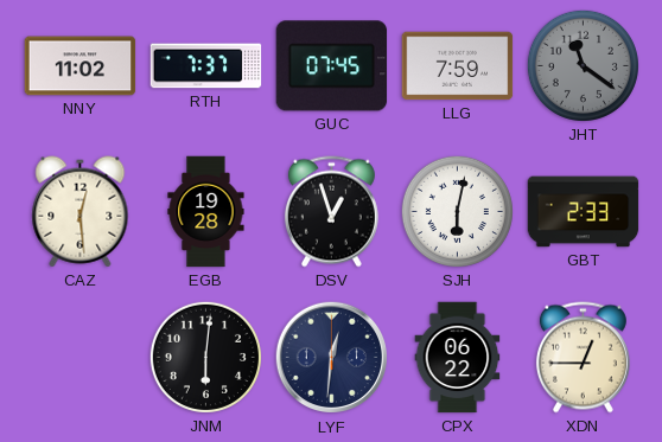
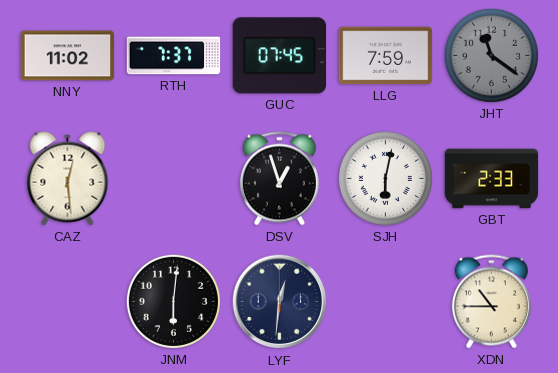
EGB: 19:28 -> none (206, 212)
CPX: 06:22 -> none (458, 358)
XDN: 12:45 -> 10:45 (491, 302)
